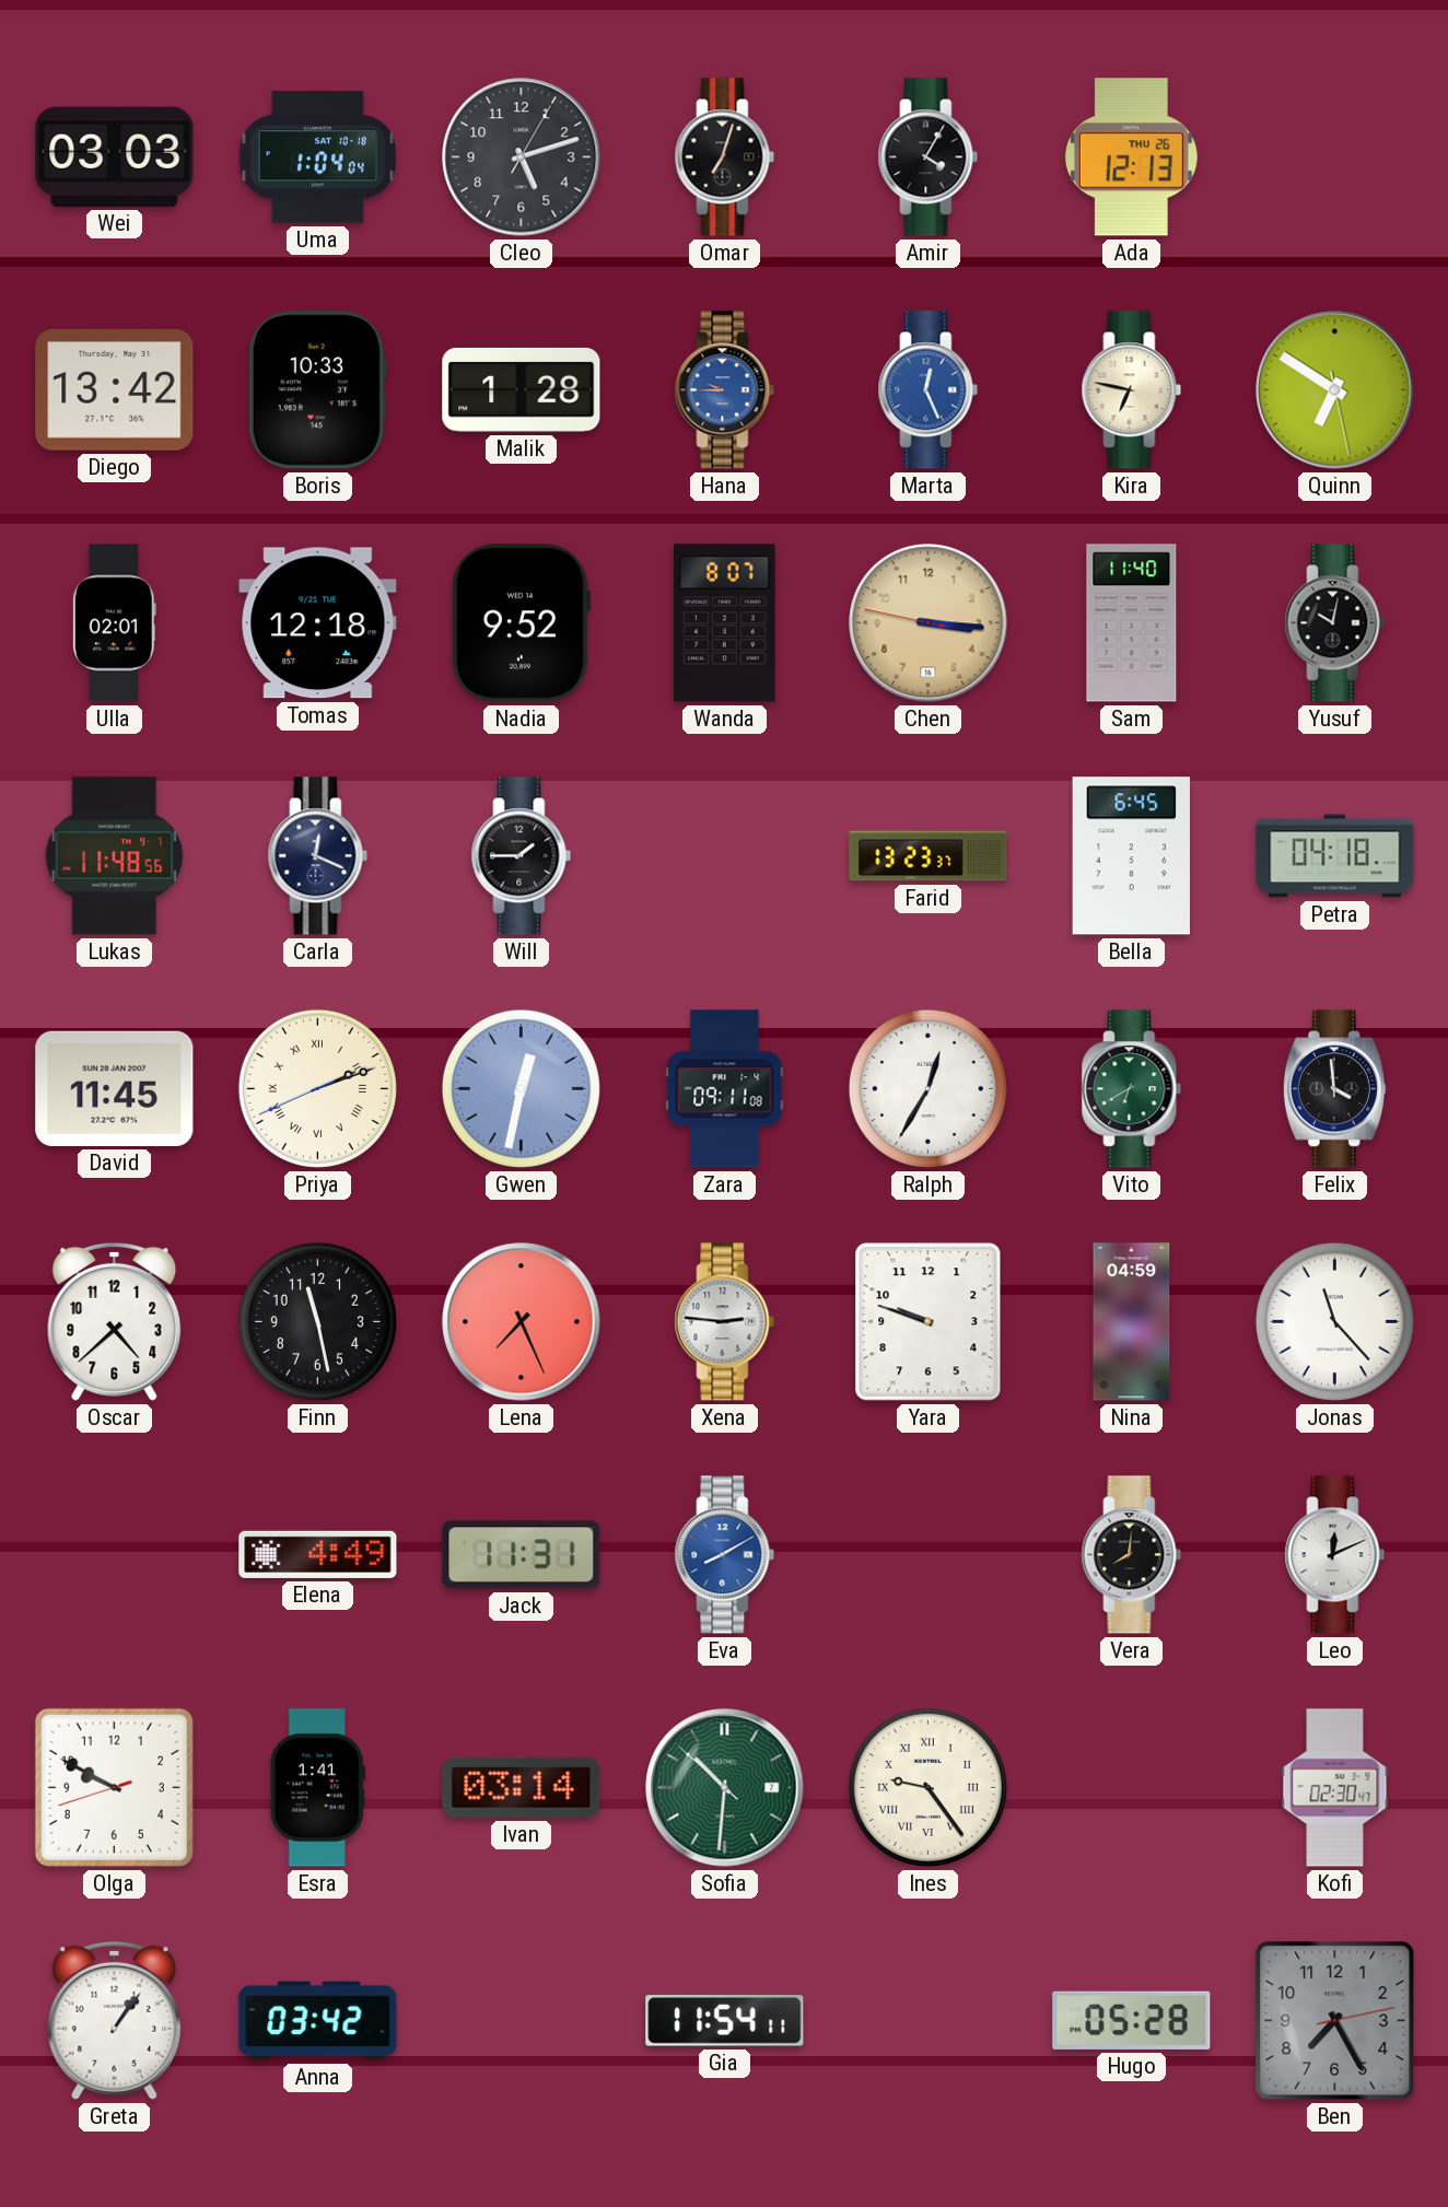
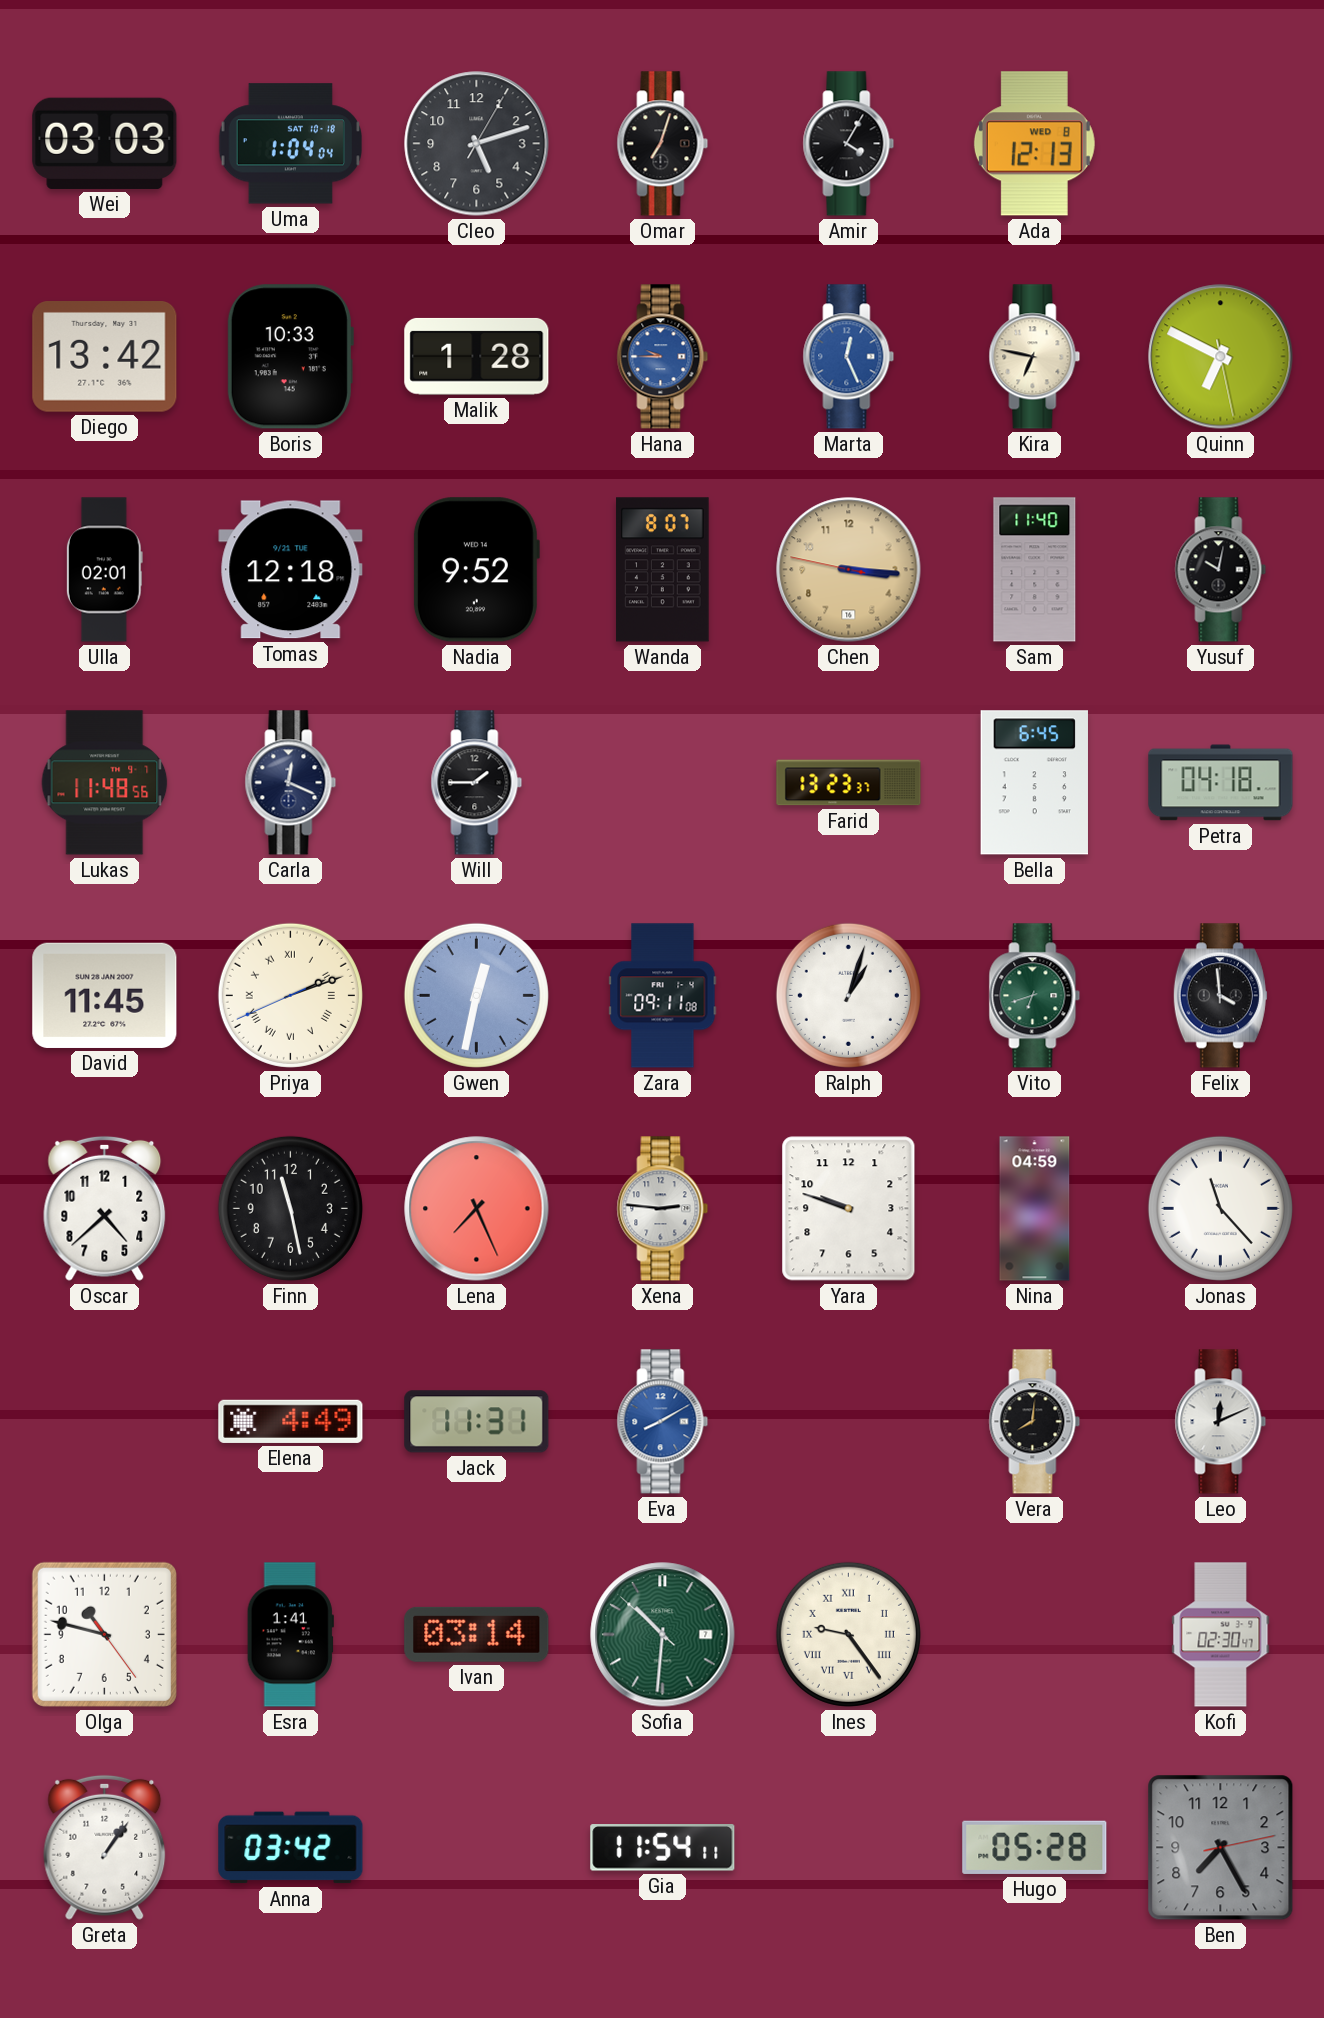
Ada date: THU 26 -> WED 8 (1034, 144)
Quinn: 6:50 -> 6:49 (1221, 357)
Ralph: 12:35 -> 1:03 (848, 995)
Vito: 6:40 -> 6:42 (1035, 996)
Olga: 9:49 -> 10:47 (104, 1634)
